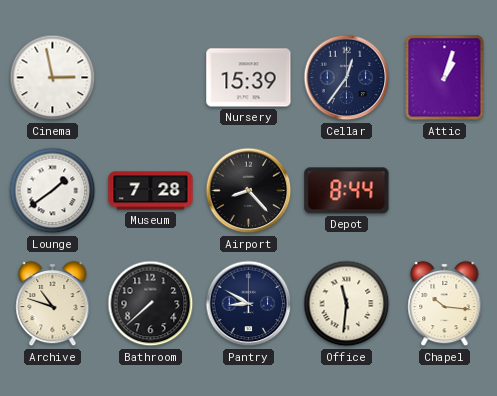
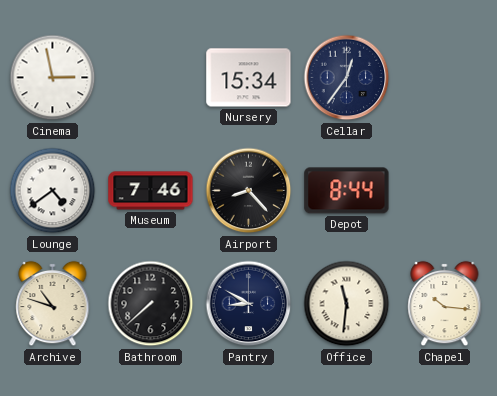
Nursery: 15:39 -> 15:34 (249, 78)
Attic: 1:03 -> none (445, 78)
Lounge: 1:39 -> 4:39 (53, 191)
Museum: 7:28 -> 7:46 (151, 191)
